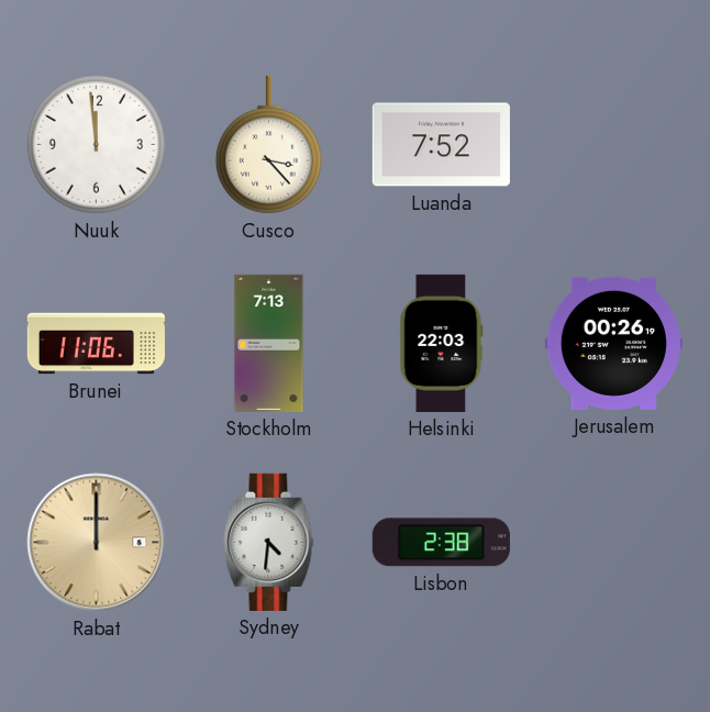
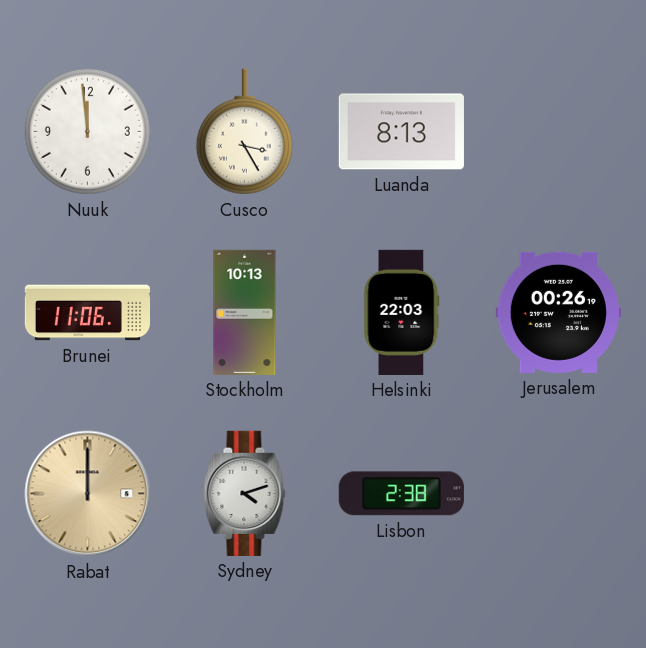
Cusco: 3:23 -> 3:25 (244, 132)
Luanda: 7:52 -> 8:13 (401, 132)
Stockholm: 7:13 -> 10:13 (245, 312)
Sydney: 4:31 -> 4:12 (245, 493)
